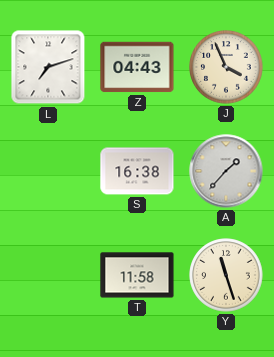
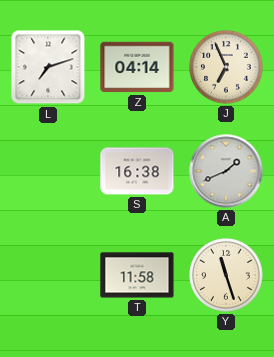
Z: 04:43 -> 04:14 (137, 67)
J: 3:56 -> 6:56 (226, 67)
A: 1:37 -> 1:41 (226, 171)
